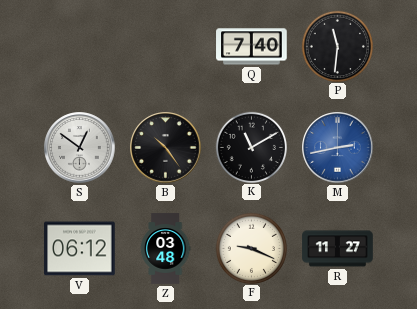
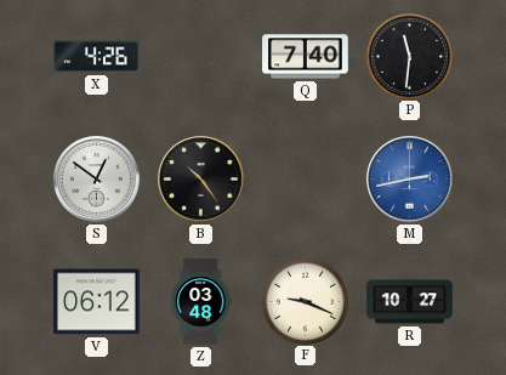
X: none -> 4:26 (97, 57)
K: 11:10 -> none (251, 147)
R: 11:27 -> 10:27 (410, 302)
